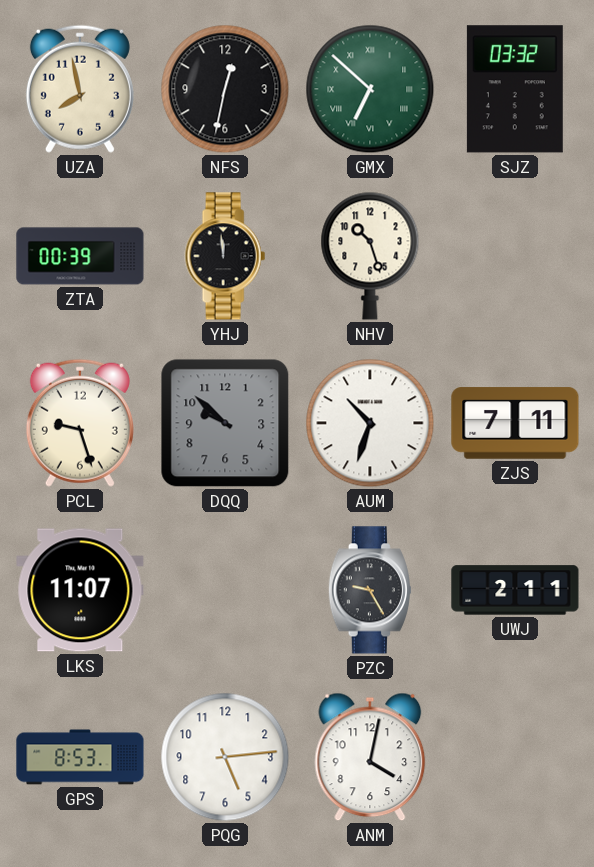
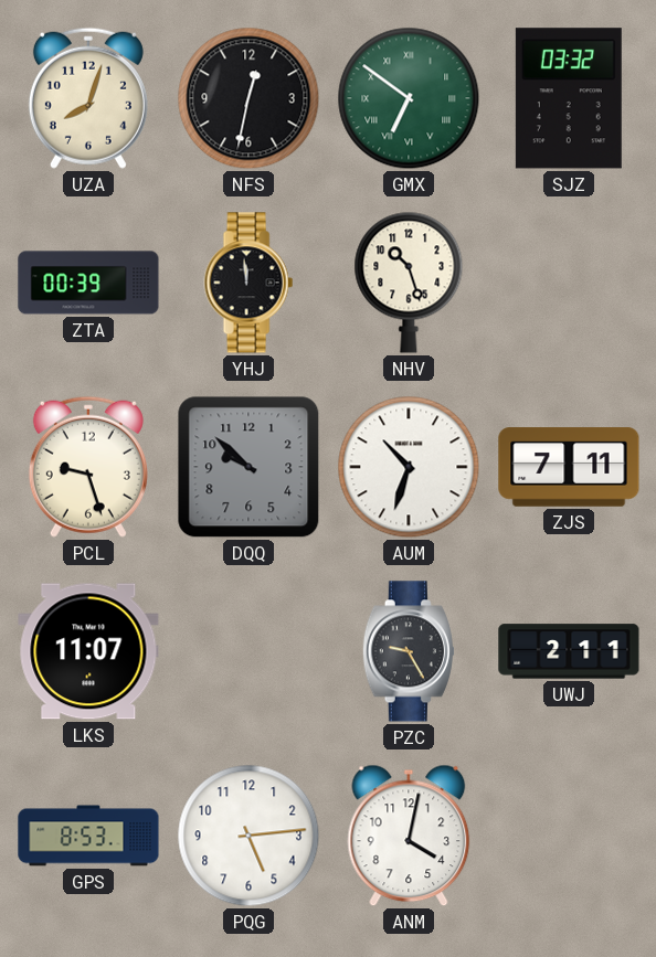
UZA: 7:58 -> 8:03 (88, 98)
GMX: 6:52 -> 6:51 (409, 98)
